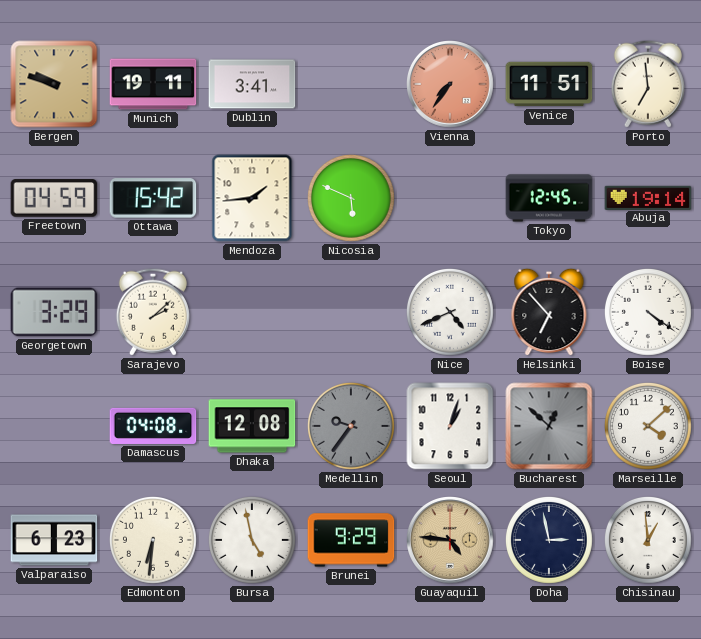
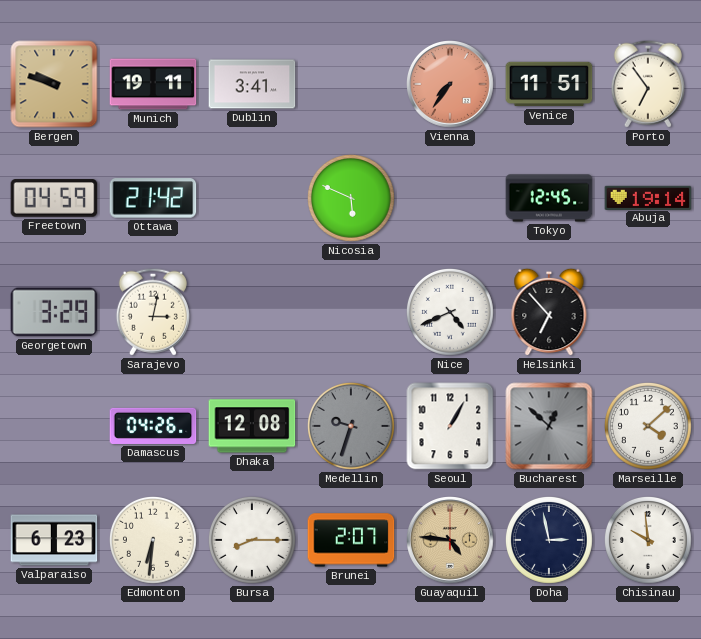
Porto: 6:59 -> 6:54 (648, 84)
Ottawa: 15:42 -> 21:42 (153, 198)
Mendoza: 1:44 -> none (252, 198)
Sarajevo: 2:08 -> 3:02 (153, 312)
Boise: 4:21 -> none (648, 312)
Damascus: 04:08 -> 04:26 (153, 426)
Medellin: 9:36 -> 9:33 (351, 426)
Seoul: 1:03 -> 1:05 (450, 426)
Bursa: 4:58 -> 8:15 (252, 540)
Brunei: 9:29 -> 2:07 (351, 540)
Chisinau: 12:59 -> 9:59 (648, 540)
